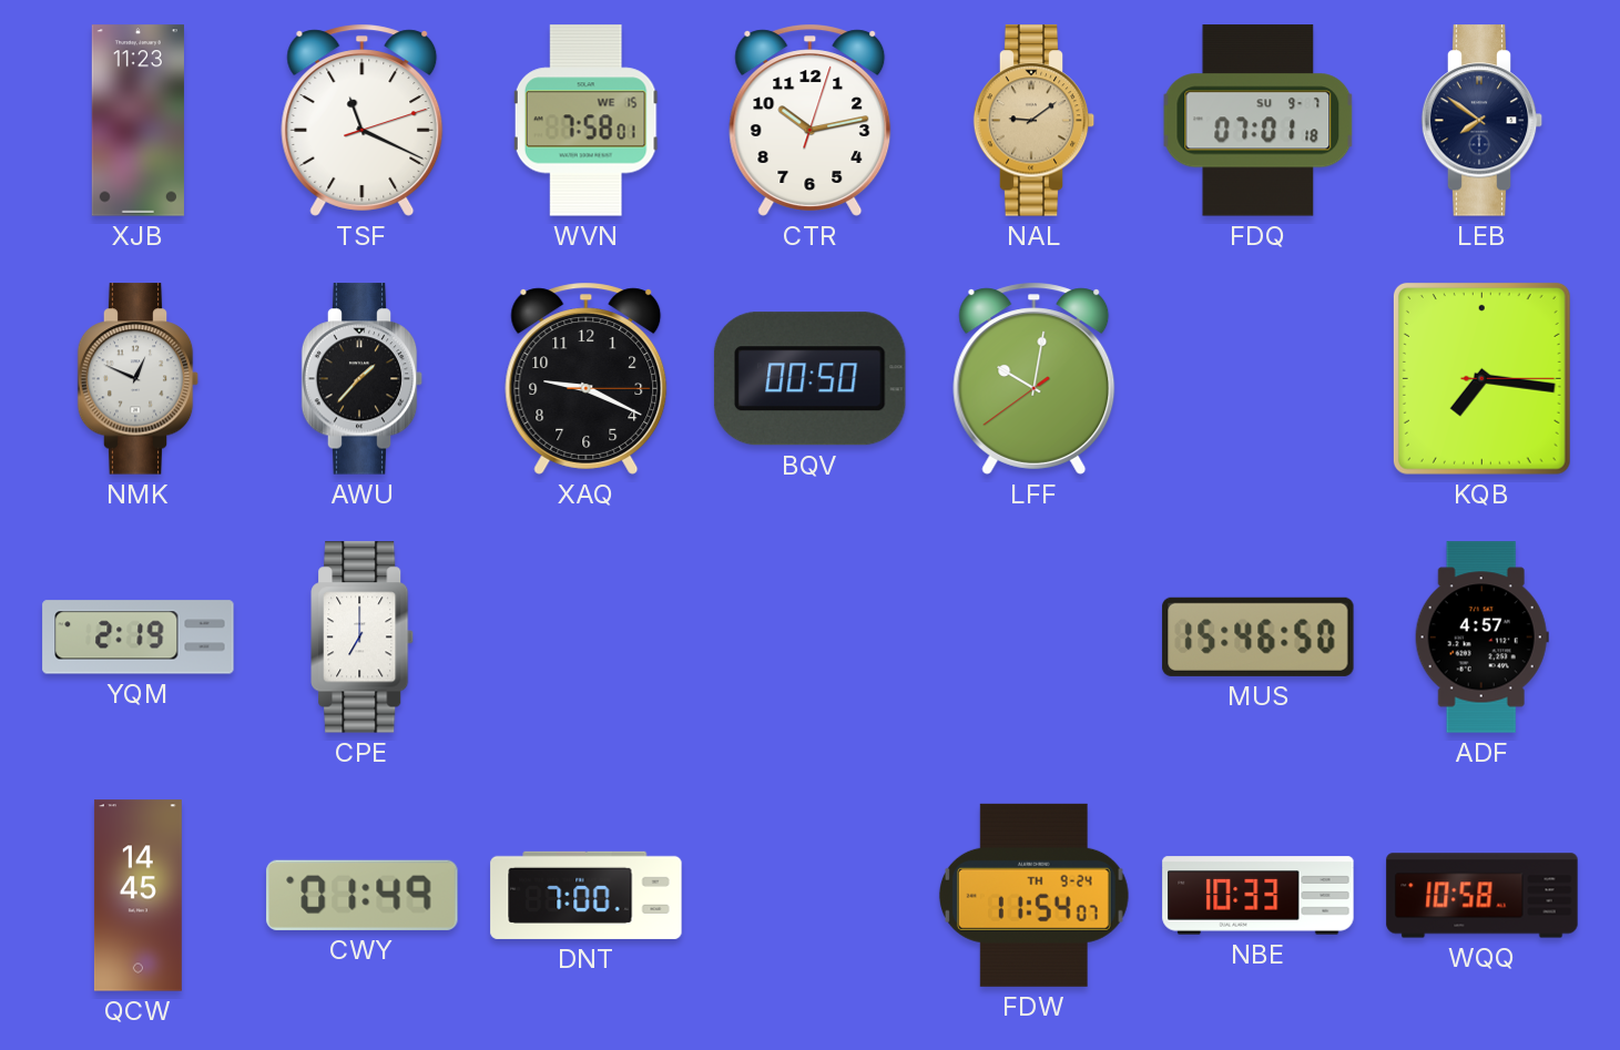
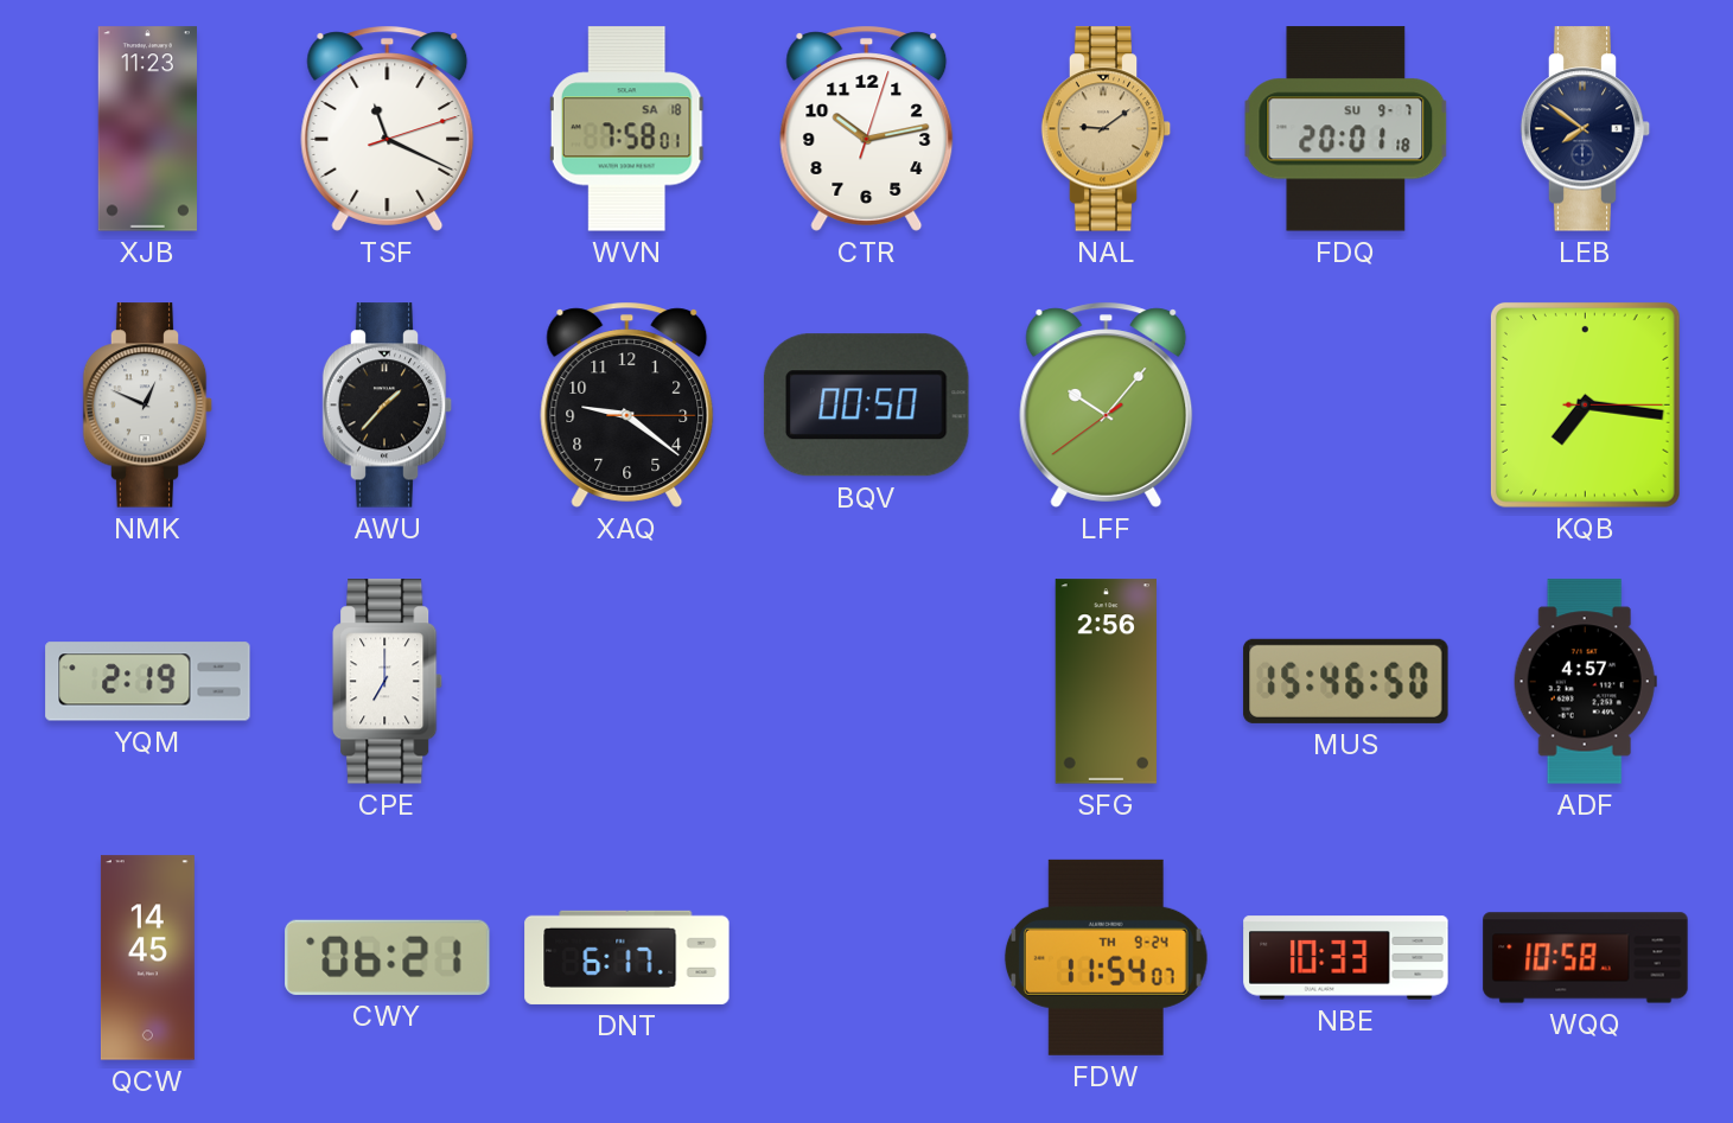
WVN date: WE 15 -> SA 18 (627, 129)
FDQ: 07:01 -> 20:01 (1346, 129)
XAQ: 9:19 -> 9:21 (627, 404)
LFF: 10:01 -> 10:06 (1107, 404)
SFG: none -> 2:56 (1106, 682)
CWY: 01:49 -> 06:21 (388, 957)
DNT: 7:00 -> 6:17 (627, 957)
